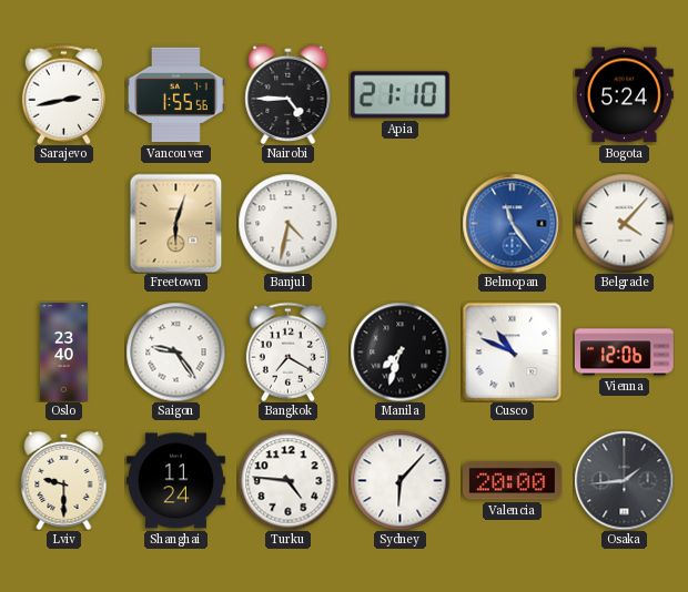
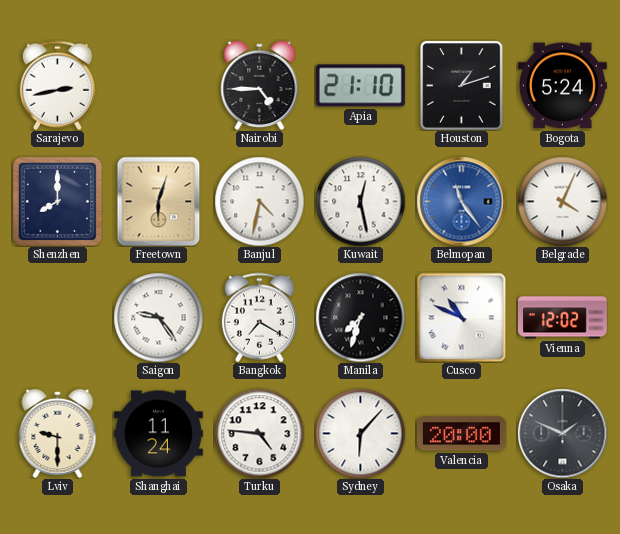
Vancouver: 1:55 -> none (175, 95)
Houston: none -> 1:12 (462, 85)
Shenzhen: none -> 8:00 (57, 201)
Kuwait: none -> 12:28 (360, 201)
Belgrade: 4:07 -> 4:04 (562, 201)
Oslo: 23:40 -> none (63, 353)
Vienna: 12:06 -> 12:02 (562, 318)
Osaka: 1:44 -> 1:49 (562, 433)
